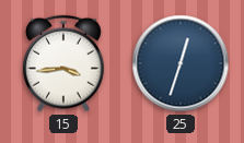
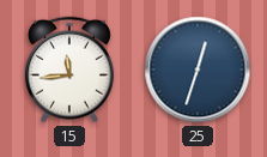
15: 3:44 -> 11:44 (69, 70)
